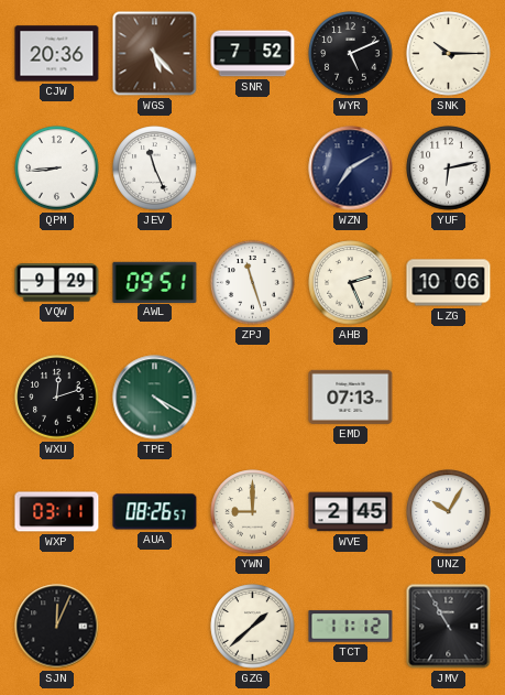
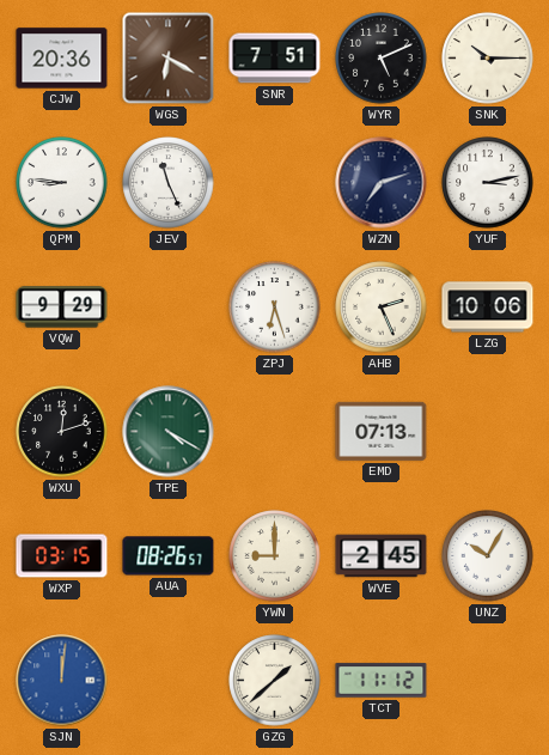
WGS: 5:23 -> 6:20 (169, 59)
SNR: 7:52 -> 7:51 (275, 59)
QPM: 8:44 -> 8:46 (62, 183)
WZN: 7:10 -> 7:12 (382, 183)
YUF: 6:13 -> 3:13 (488, 183)
AWL: 09:51 -> none (155, 282)
ZPJ: 11:27 -> 6:27 (275, 308)
WXP: 03:11 -> 03:15 (62, 556)
SJN: 12:04 -> 12:01 (62, 681)
SJN dial: black -> blue (62, 681)
JMV: 10:55 -> none (449, 627)
